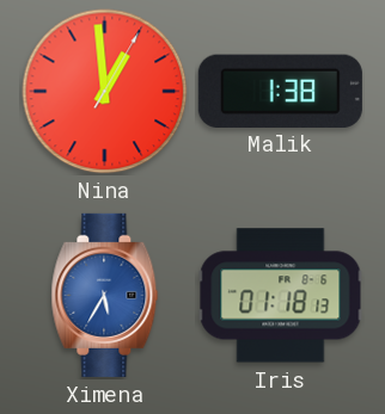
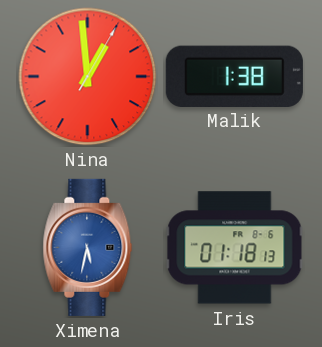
Ximena: 5:35 -> 5:32 (88, 247)
